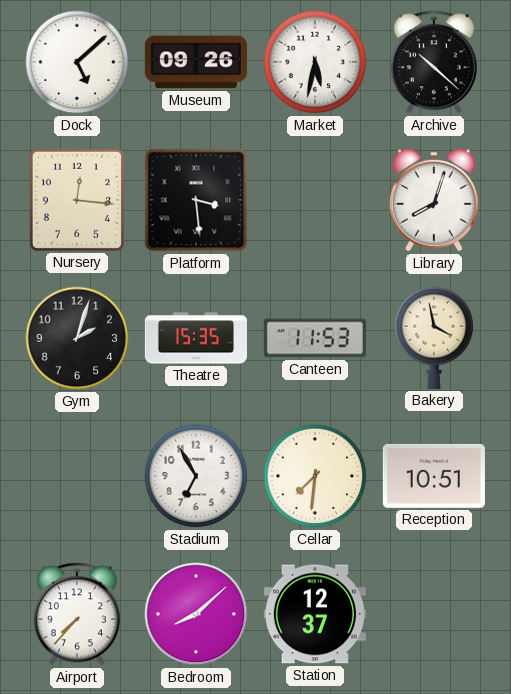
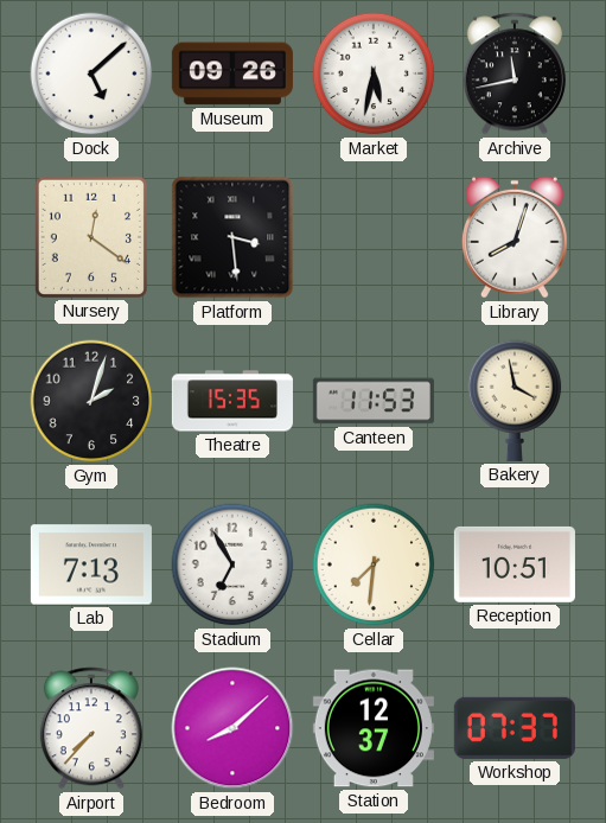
Archive: 10:22 -> 11:43 (515, 74)
Nursery: 12:16 -> 12:21 (91, 237)
Lab: none -> 7:13 (91, 564)
Workshop: none -> 07:37 (515, 728)
